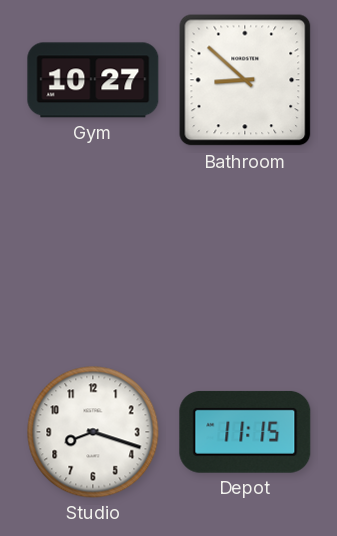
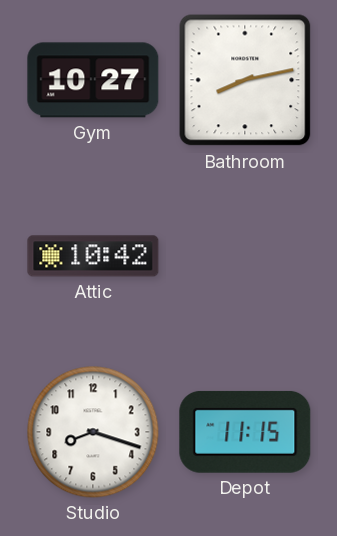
Bathroom: 8:52 -> 8:13 (245, 80)
Attic: none -> 10:42 (93, 256)
